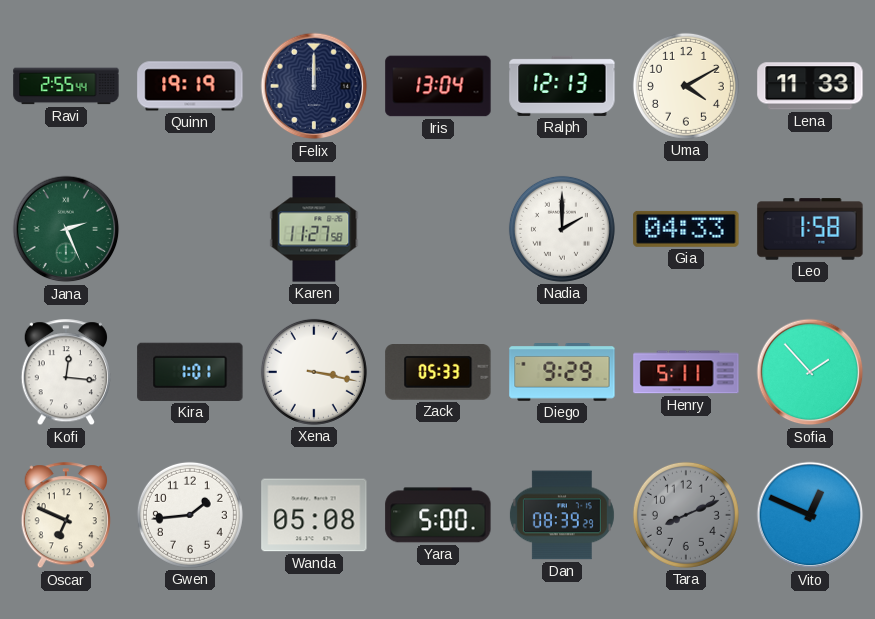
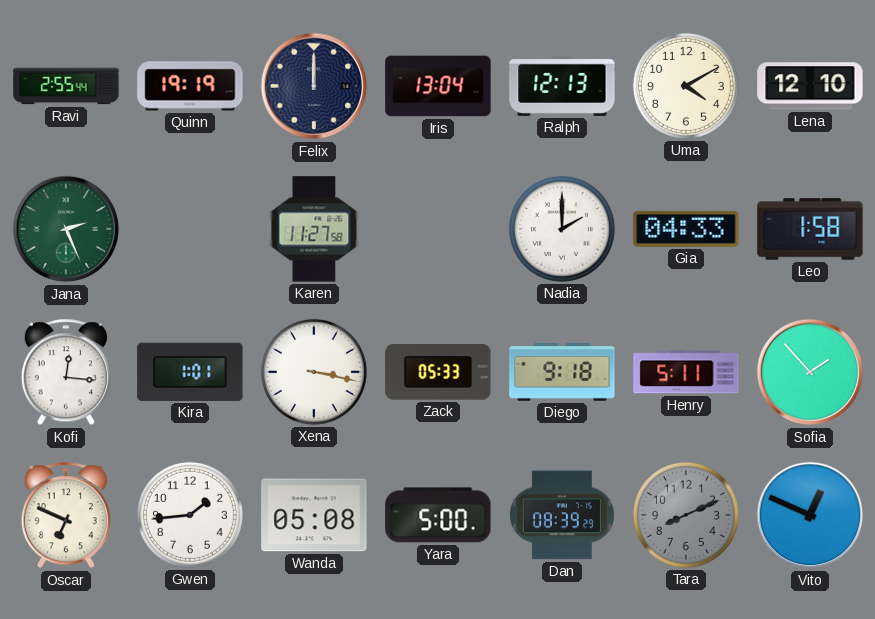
Lena: 11:33 -> 12:10 (810, 86)
Diego: 9:29 -> 9:18 (562, 373)
